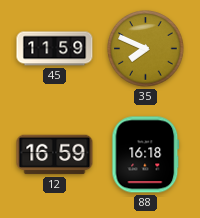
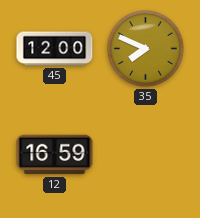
45: 11:59 -> 12:00 (55, 49)
88: 16:18 -> none (146, 155)
